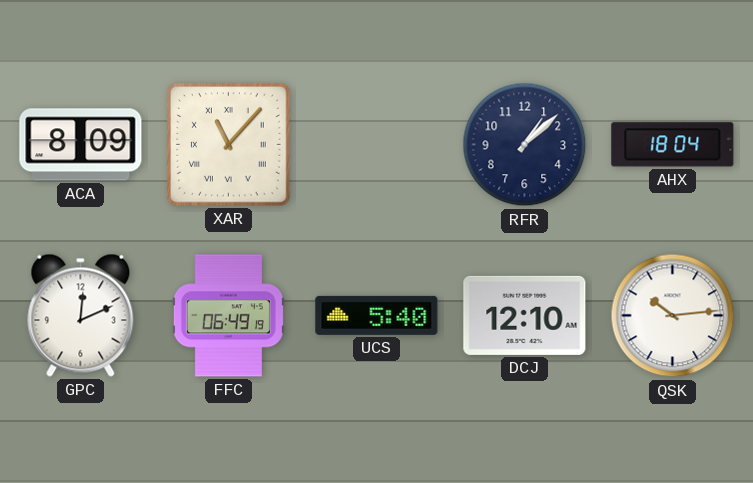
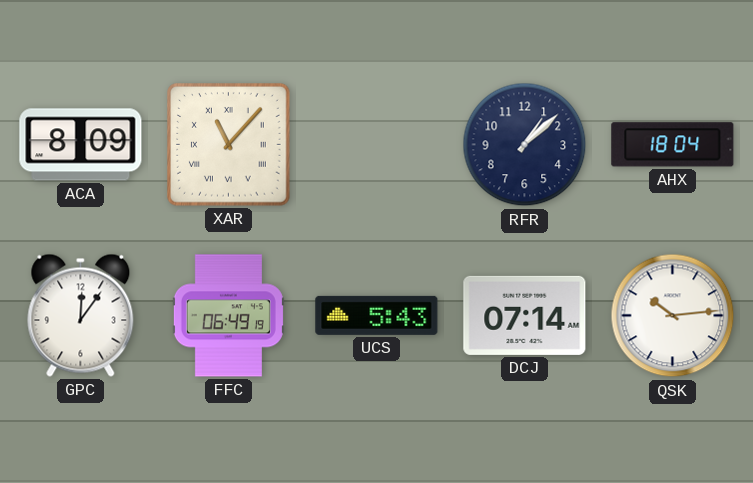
GPC: 12:11 -> 12:06 (81, 315)
UCS: 5:40 -> 5:43 (377, 315)
DCJ: 12:10 -> 07:14 (525, 315)
